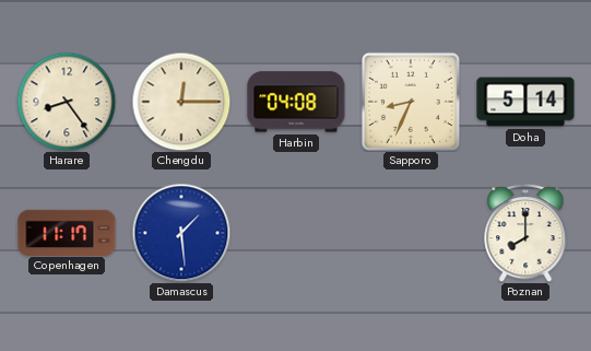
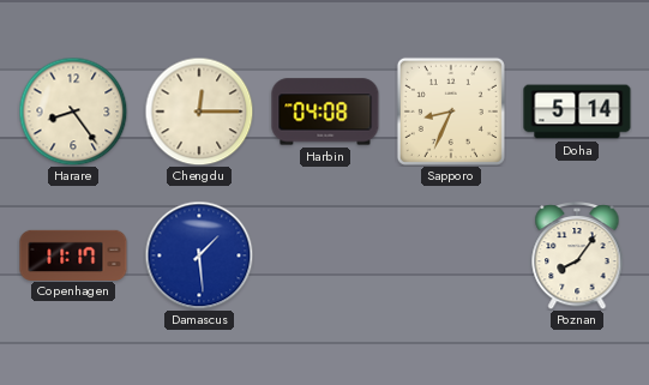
Poznan: 8:00 -> 8:06 (577, 257)
